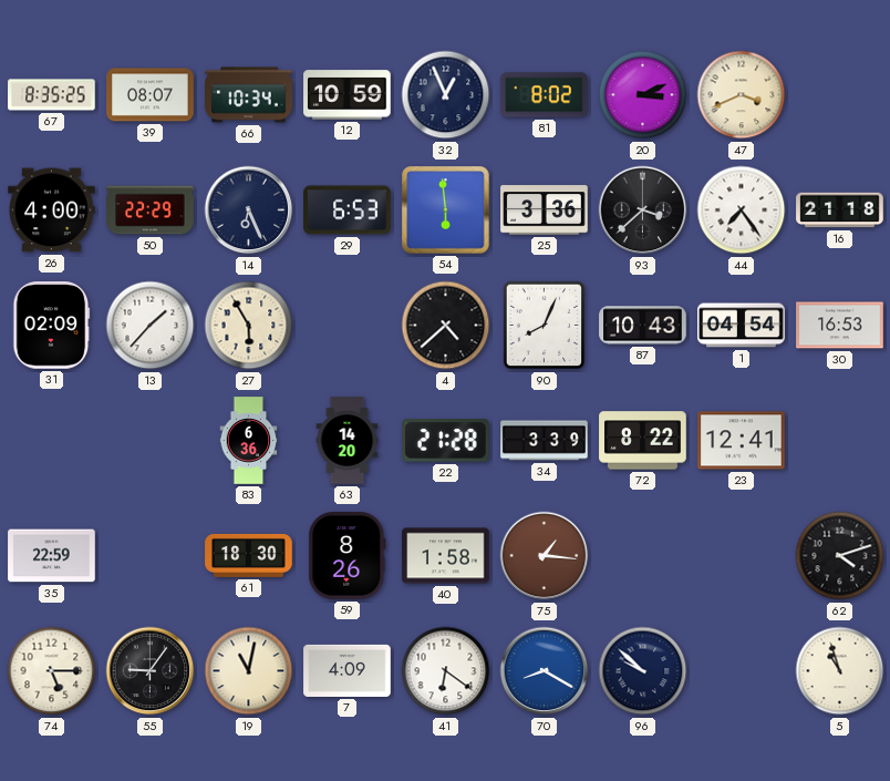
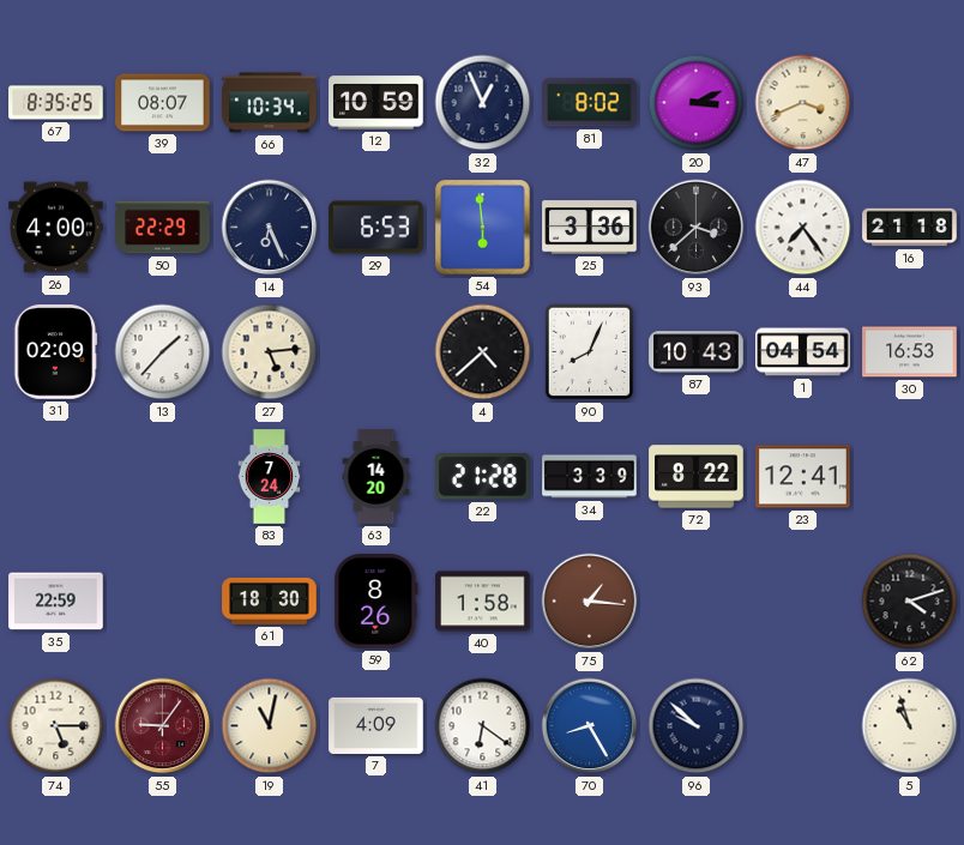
27: 5:55 -> 5:14 (270, 352)
83: 6:36 -> 7:24 (270, 477)
55 dial: black -> burgundy (163, 726)
70: 8:20 -> 8:25 (590, 726)
